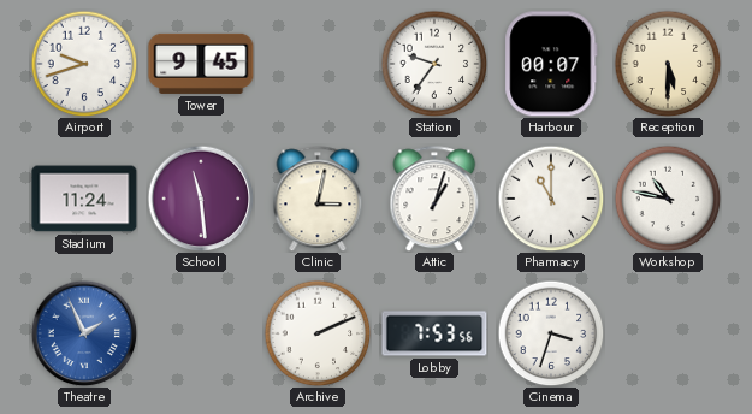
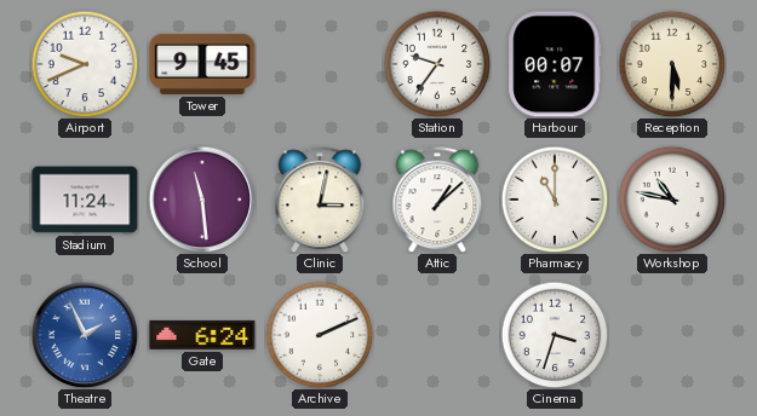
Airport: 9:42 -> 9:41 (85, 64)
Attic: 1:03 -> 1:08 (437, 200)
Gate: none -> 6:24 (202, 335)
Lobby: 7:53 -> none (434, 333)
